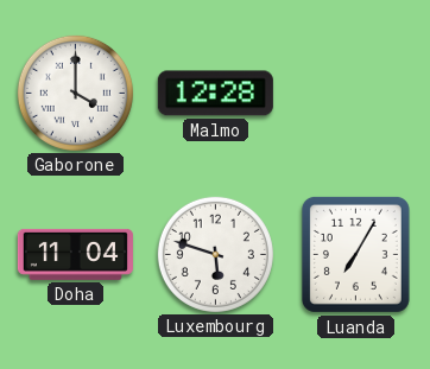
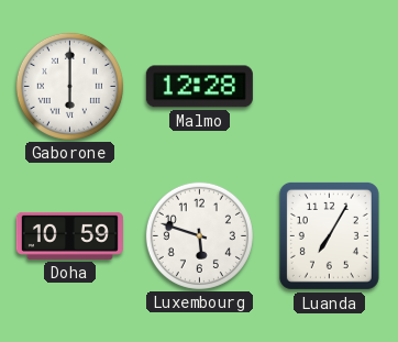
Gaborone: 4:00 -> 6:00 (69, 86)
Doha: 11:04 -> 10:59 (69, 235)
